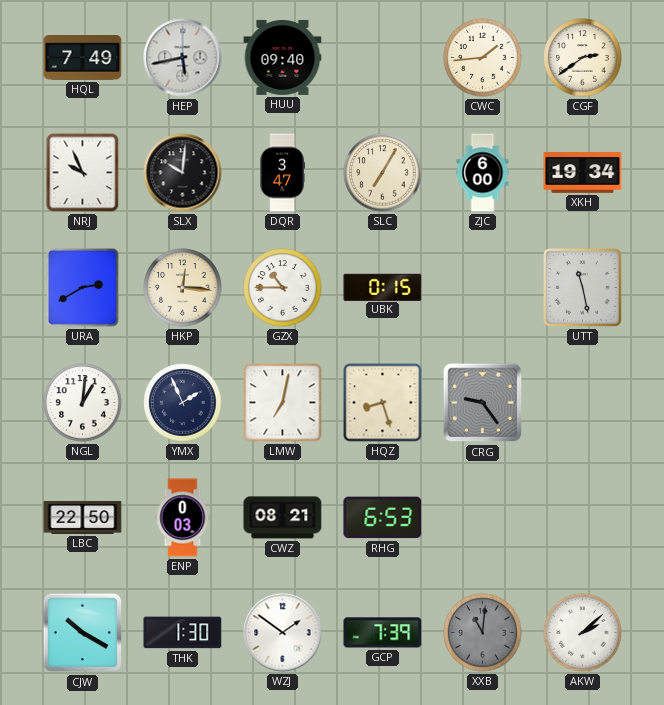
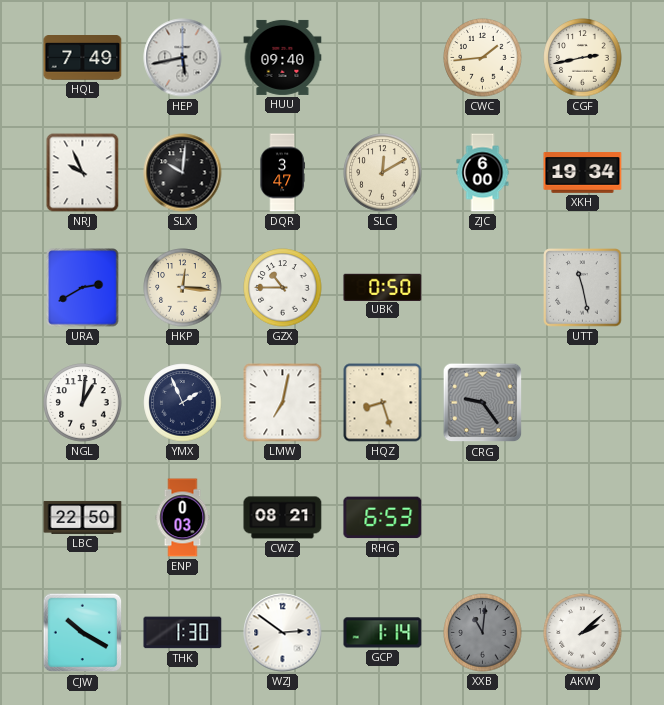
CGF: 2:39 -> 2:43 (583, 58)
SLC: 7:05 -> 12:10 (383, 173)
UBK: 0:15 -> 0:50 (383, 287)
WZJ: 1:51 -> 2:51 (283, 633)
GCP: 7:39 -> 1:14 (383, 633)
